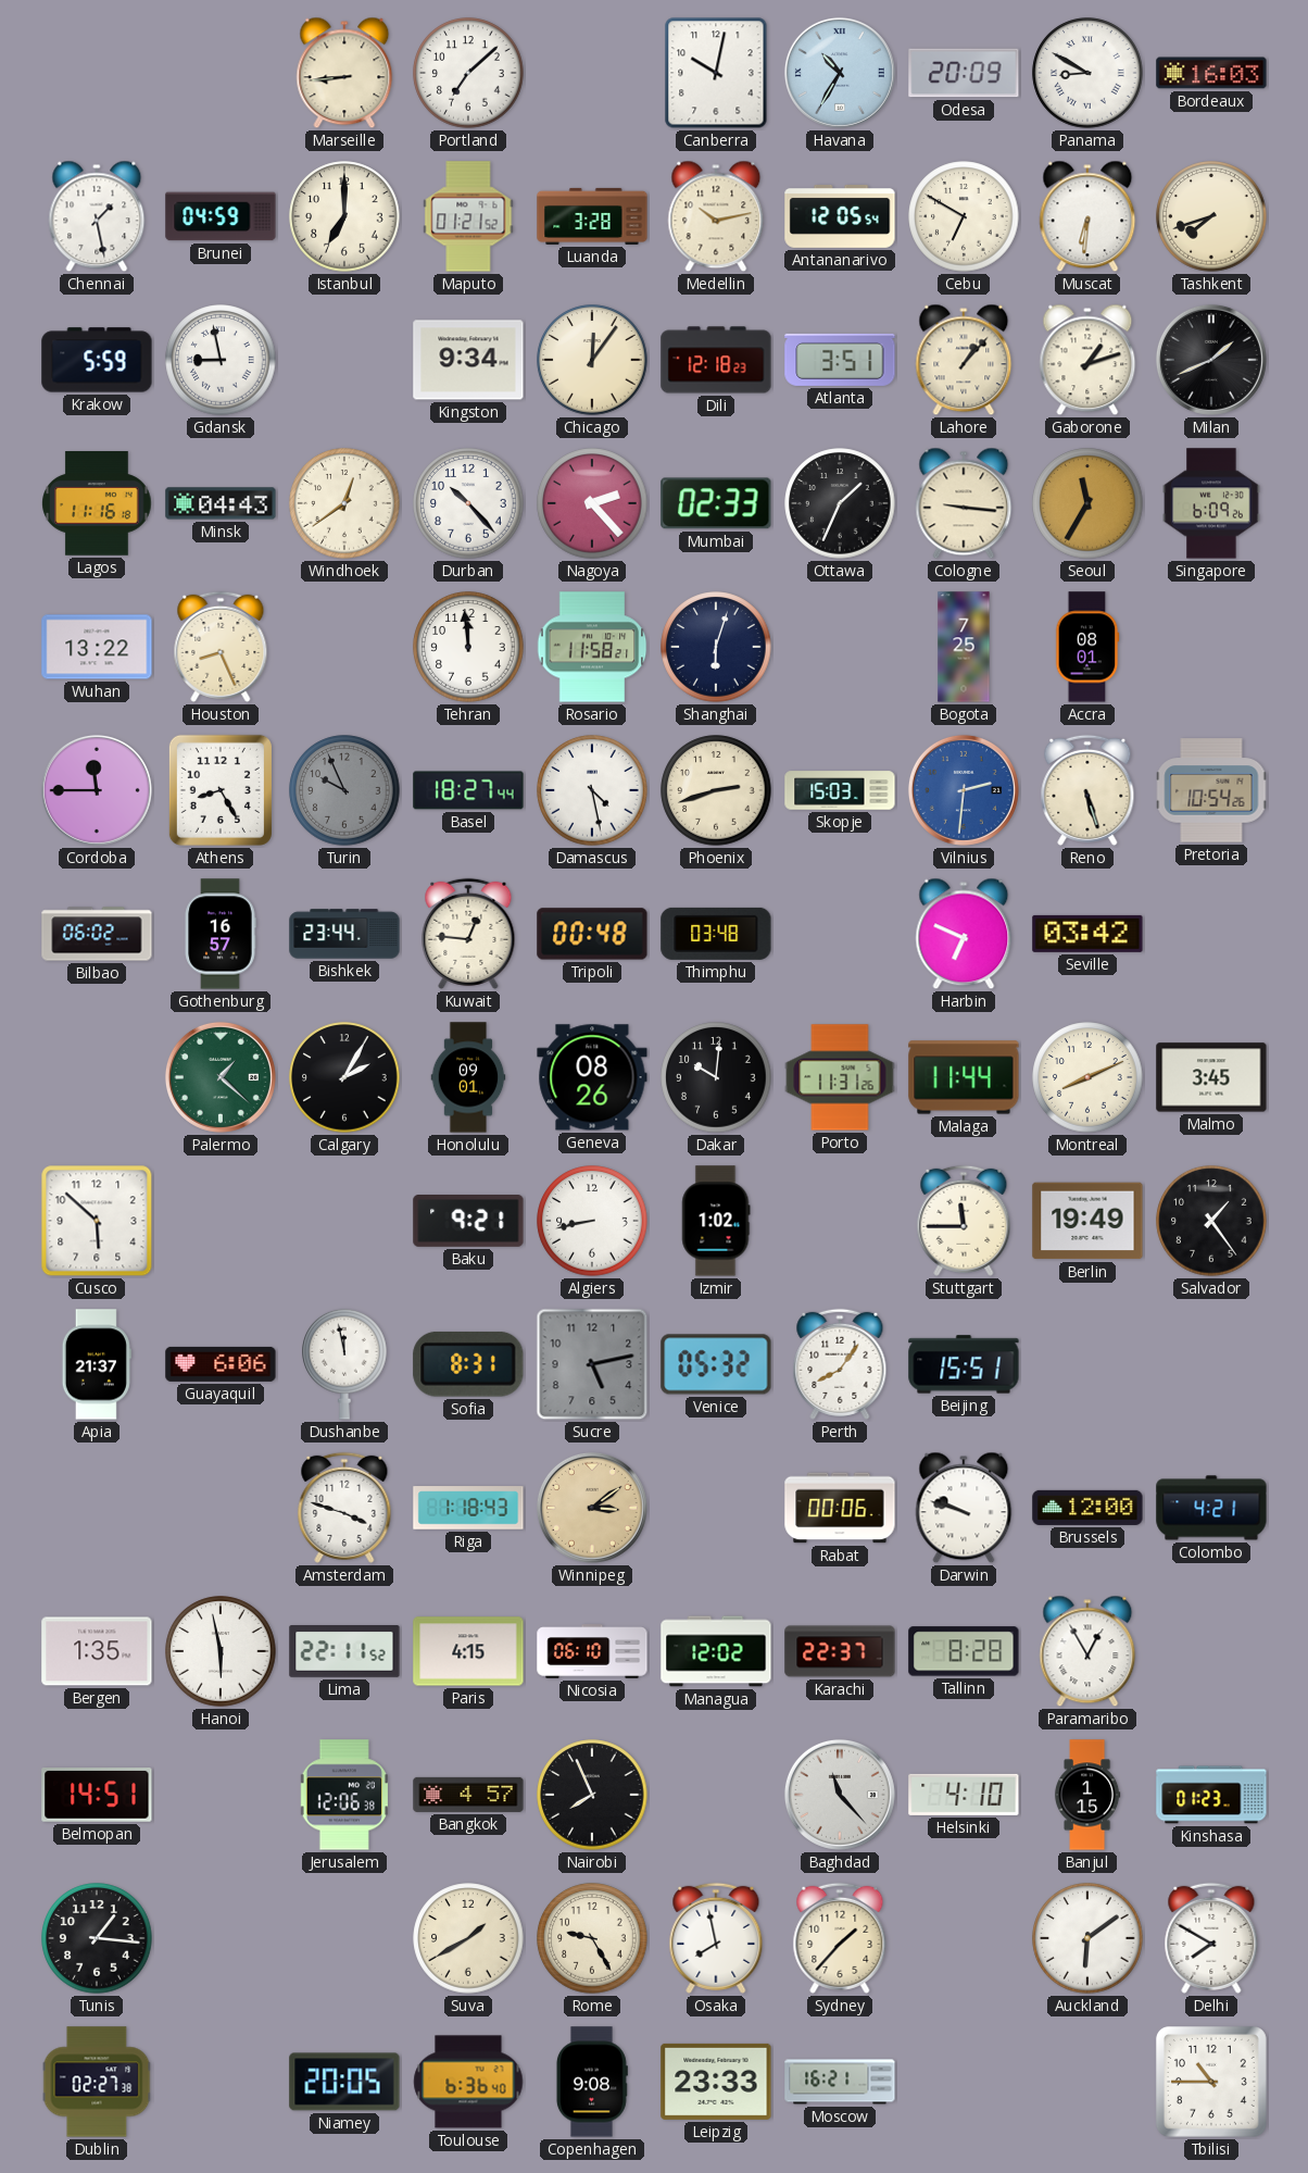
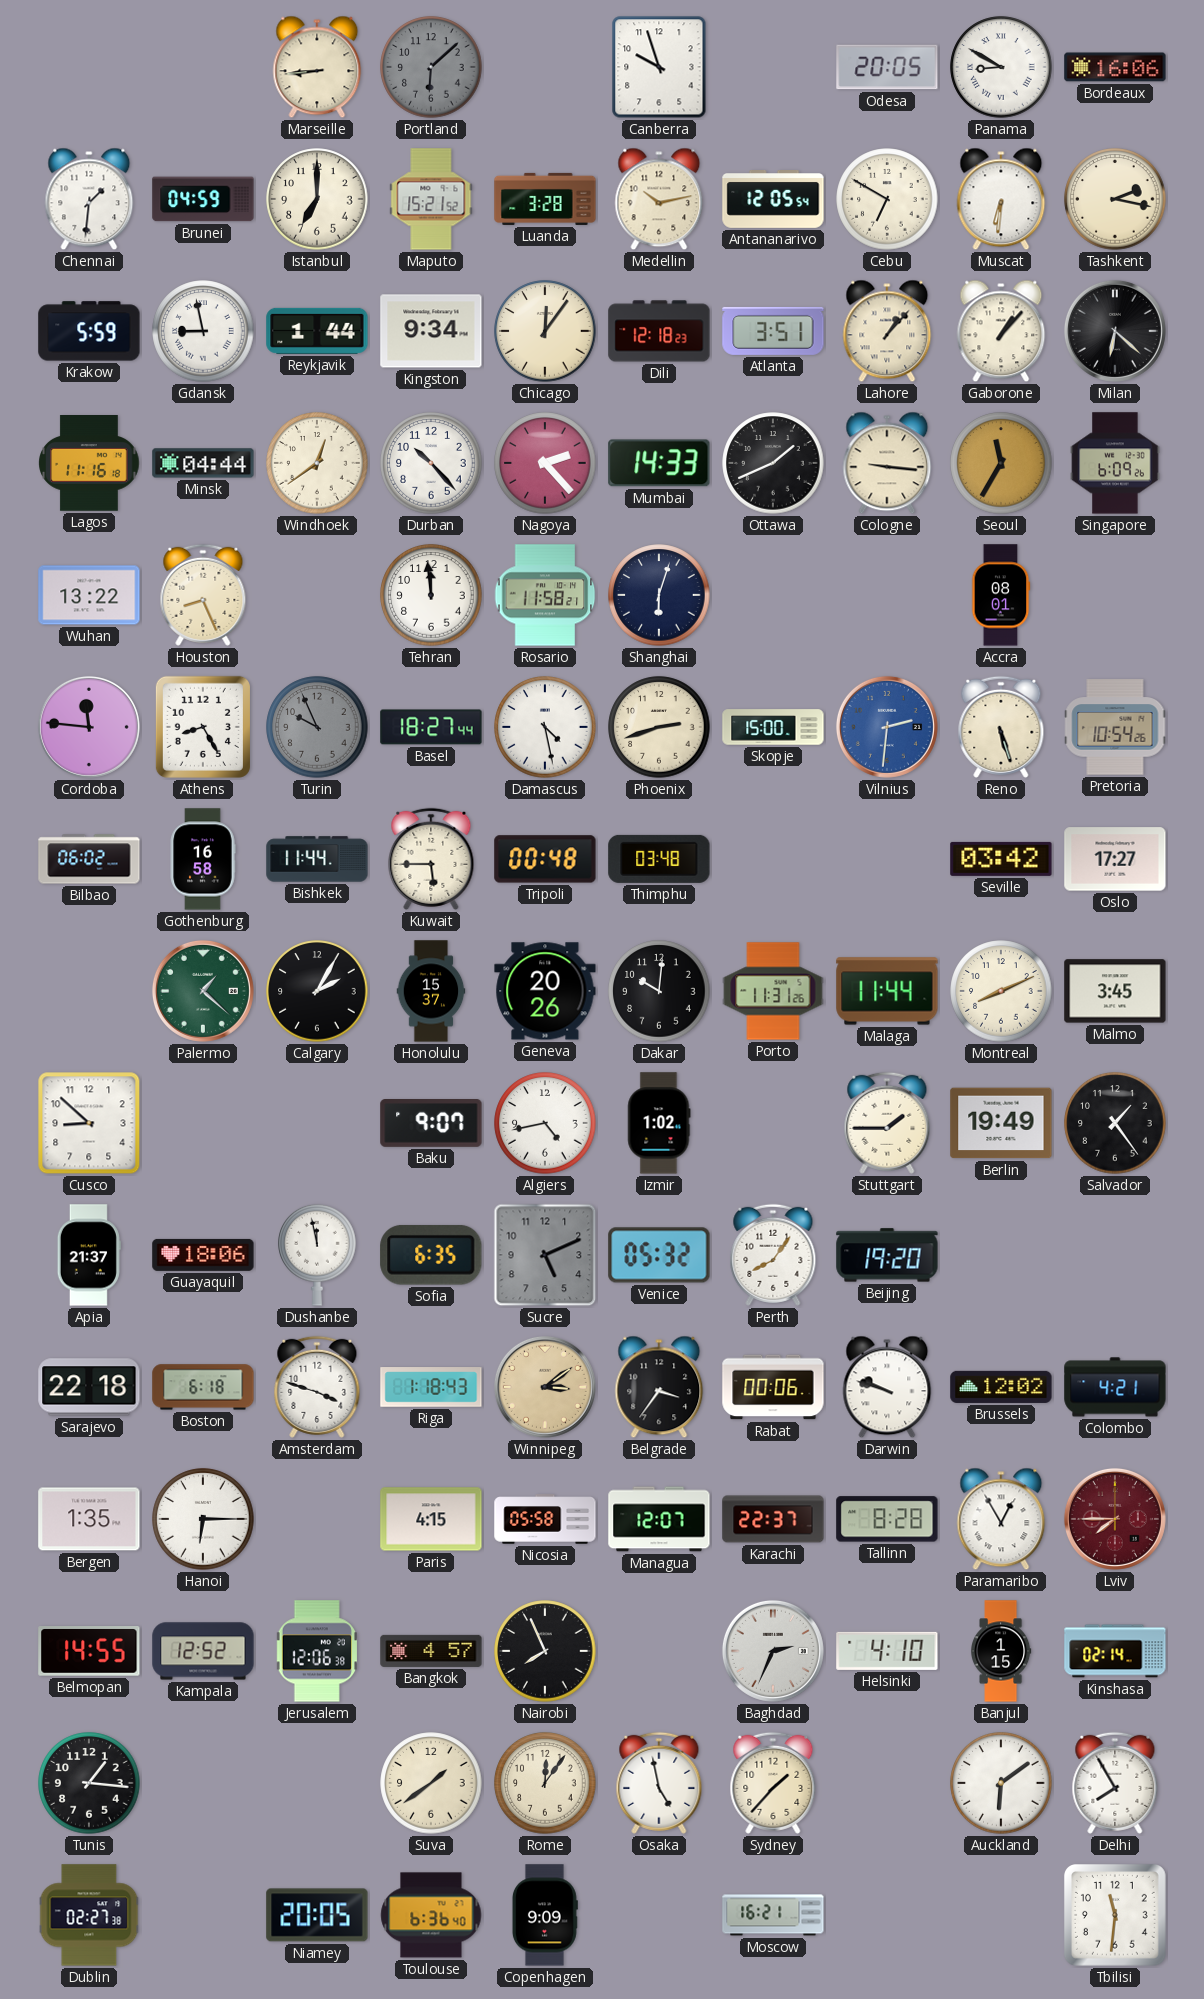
Portland: 7:08 -> 6:08 (431, 67)
Portland dial: white -> grey (431, 67)
Canberra: 10:02 -> 9:57 (659, 67)
Havana: 10:35 -> none (840, 73)
Odesa: 20:09 -> 20:05 (887, 67)
Bordeaux: 16:03 -> 16:06 (1115, 67)
Chennai: 1:28 -> 1:31 (89, 199)
Maputo: 01:21 -> 15:21 (431, 199)
Tashkent: 7:42 -> 2:17 (1115, 199)
Reykjavik: none -> 1:44 (317, 331)
Gaborone: 1:12 -> 1:07 (1001, 331)
Milan: 1:41 -> 6:22 (1115, 331)
Minsk: 04:43 -> 04:44 (203, 463)
Mumbai: 02:33 -> 14:33 (659, 463)
Ottawa: 1:34 -> 1:41 (773, 463)
Bogota: 7:25 -> none (964, 647)
Cordoba: 11:45 -> 11:46 (89, 727)
Skopje: 15:03 -> 15:00 (773, 727)
Gothenburg: 16:57 -> 16:58 (203, 859)
Bishkek: 23:44 -> 11:44 (317, 859)
Kuwait: 12:46 -> 5:45 (431, 859)
Harbin: 6:49 -> none (964, 934)
Oslo: none -> 17:27 (1115, 859)
Honolulu: 09:01 -> 15:37 (431, 991)
Geneva: 08:26 -> 20:26 (545, 991)
Cusco: 5:52 -> 8:52 (89, 1123)
Baku: 9:21 -> 9:07 (431, 1124)
Algiers: 8:43 -> 4:43 (545, 1123)
Stuttgart: 11:45 -> 1:45 (887, 1123)
Guayaquil: 6:06 -> 18:06 (203, 1255)
Sofia: 8:31 -> 6:35 (431, 1255)
Sucre: 5:13 -> 5:11 (545, 1255)
Beijing: 15:51 -> 19:20 (887, 1255)
Sarajevo: none -> 22:18 (89, 1387)
Boston: none -> 6:18 (203, 1387)
Belgrade: none -> 3:36 (659, 1387)
Brussels: 12:00 -> 12:02 (1001, 1387)
Hanoi: 5:58 -> 6:15 (203, 1519)
Lima: 22:11 -> none (344, 1652)
Nicosia: 06:10 -> 05:58 (545, 1519)
Managua: 12:02 -> 12:07 (659, 1519)
Lviv: none -> 7:45 (1115, 1519)
Belmopan: 14:51 -> 14:55 (89, 1652)
Kampala: none -> 12:52 (203, 1651)
Baghdad: 11:23 -> 2:34 (773, 1651)
Kinshasa: 01:23 -> 02:14 (1115, 1651)
Suva: 1:40 -> 1:39 (431, 1783)
Rome: 9:25 -> 12:06 (545, 1783)
Osaka: 7:58 -> 4:58 (659, 1783)
Delhi: 7:50 -> 7:55 (1115, 1783)
Copenhagen: 9:08 -> 9:09 (544, 1915)
Leipzig: 23:33 -> none (716, 2082)
Tbilisi: 10:45 -> 11:31 (1115, 1915)
